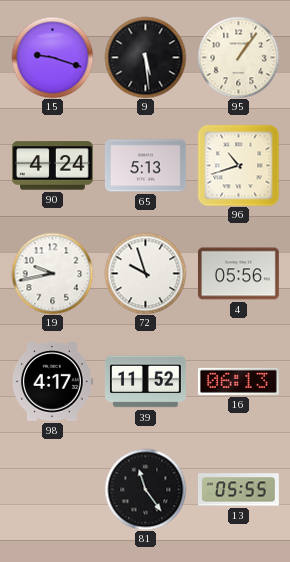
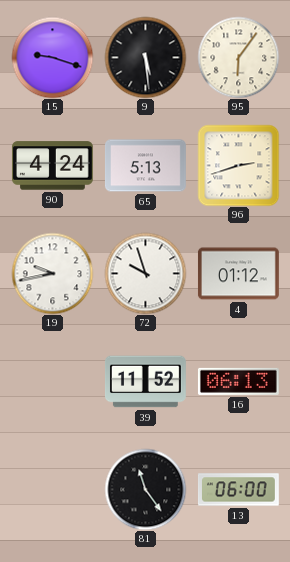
95: 1:06 -> 6:06 (238, 57)
96: 10:42 -> 2:42 (238, 165)
4: 05:56 -> 01:12 (238, 274)
98: 4:17 -> none (53, 382)
13: 05:55 -> 06:00 (239, 490)
